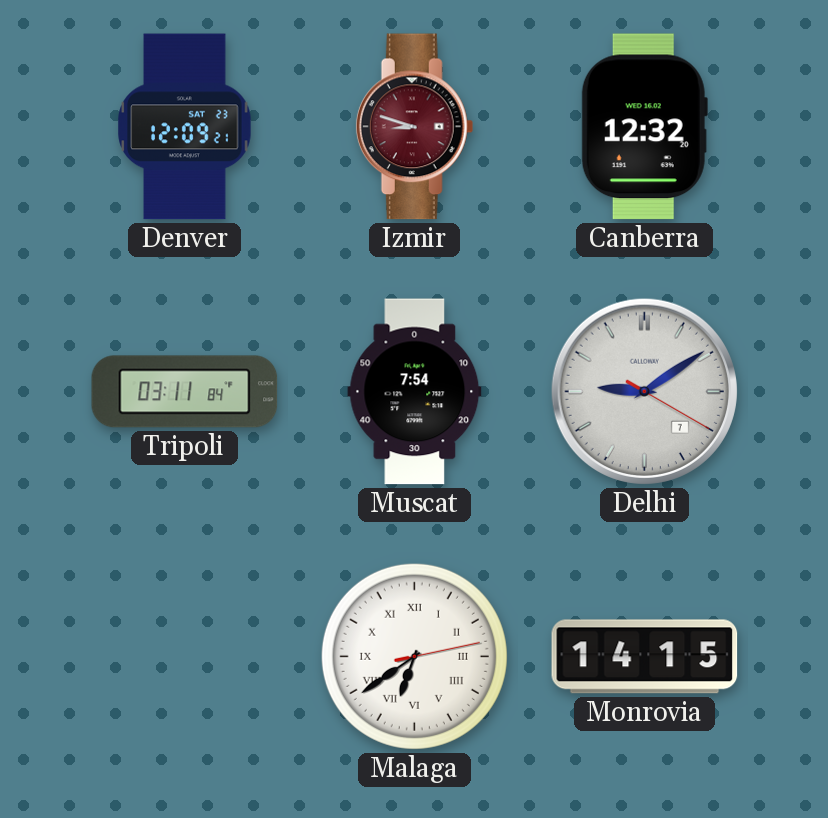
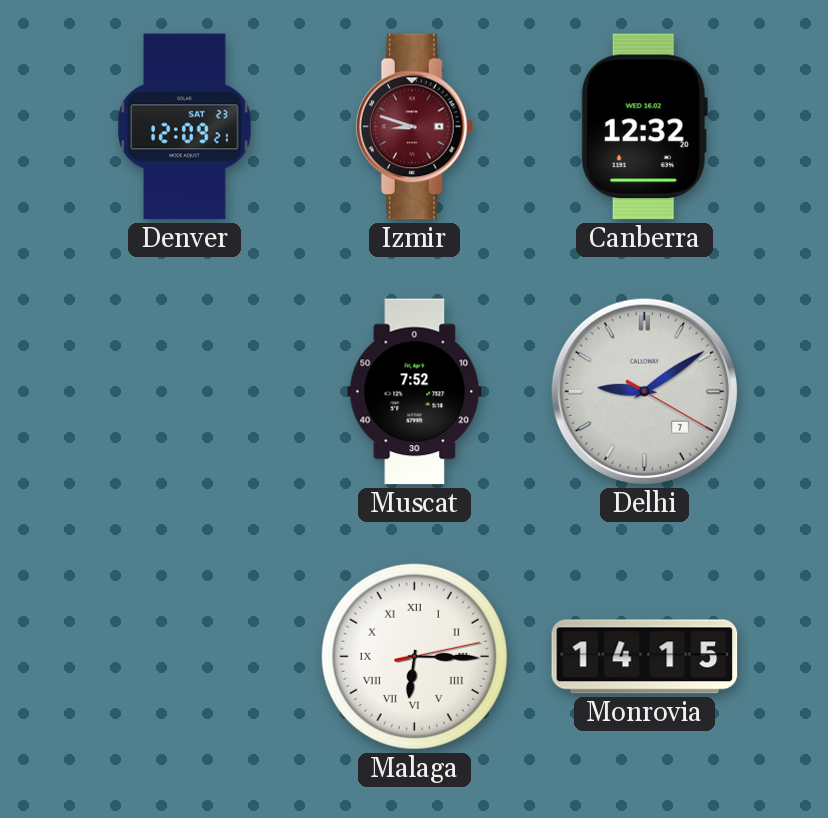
Tripoli: 03:11 -> none (185, 392)
Muscat: 7:54 -> 7:52 (415, 392)
Malaga: 6:39 -> 6:15 (414, 656)
